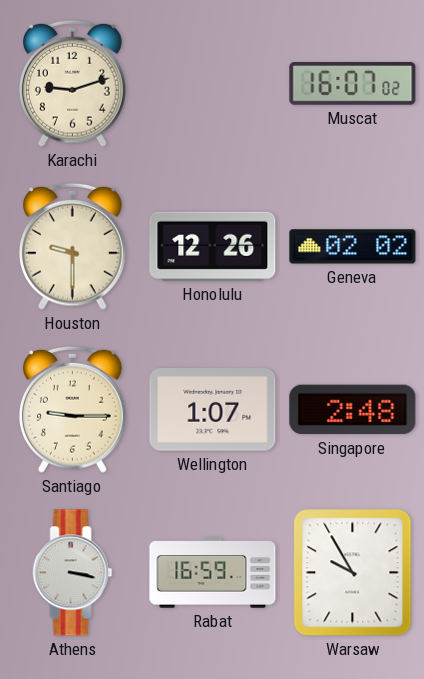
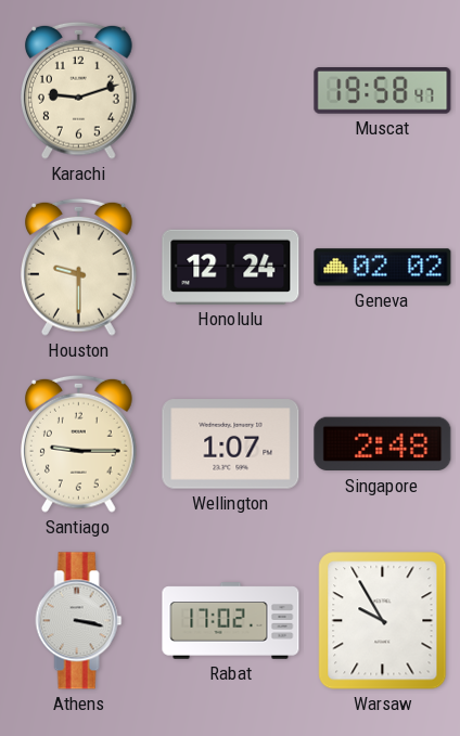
Muscat: 16:07 -> 19:58 (383, 91)
Honolulu: 12:26 -> 12:24 (231, 267)
Rabat: 16:59 -> 17:02 (231, 621)
